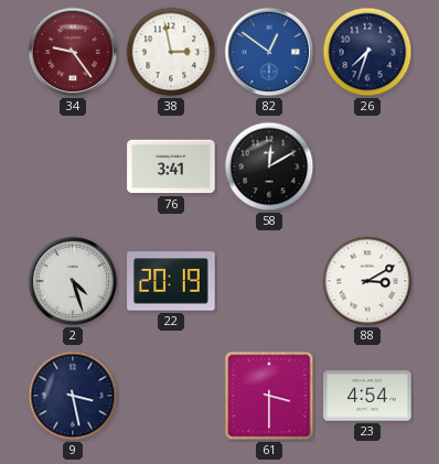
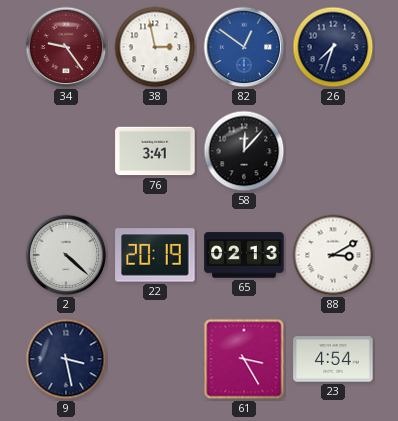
58: 12:10 -> 12:07 (244, 151)
2: 4:27 -> 4:22 (66, 255)
65: none -> 02:13 (244, 255)
61: 3:30 -> 3:25 (244, 359)
